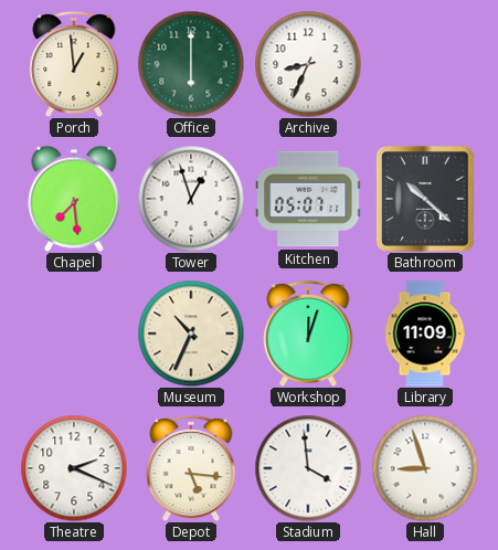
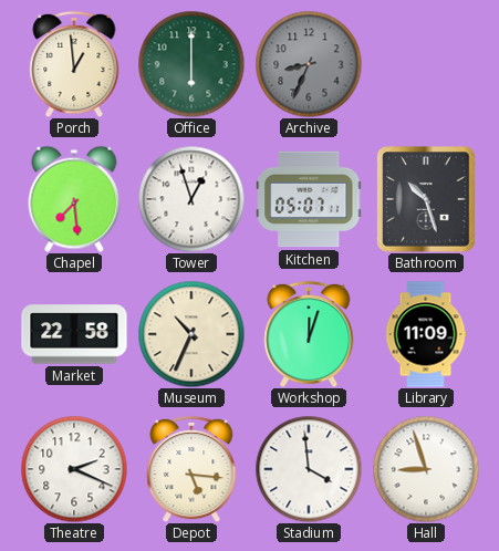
Archive dial: white -> grey (309, 64)
Bathroom: 10:22 -> 10:27 (426, 199)
Market: none -> 22:58 (74, 334)
